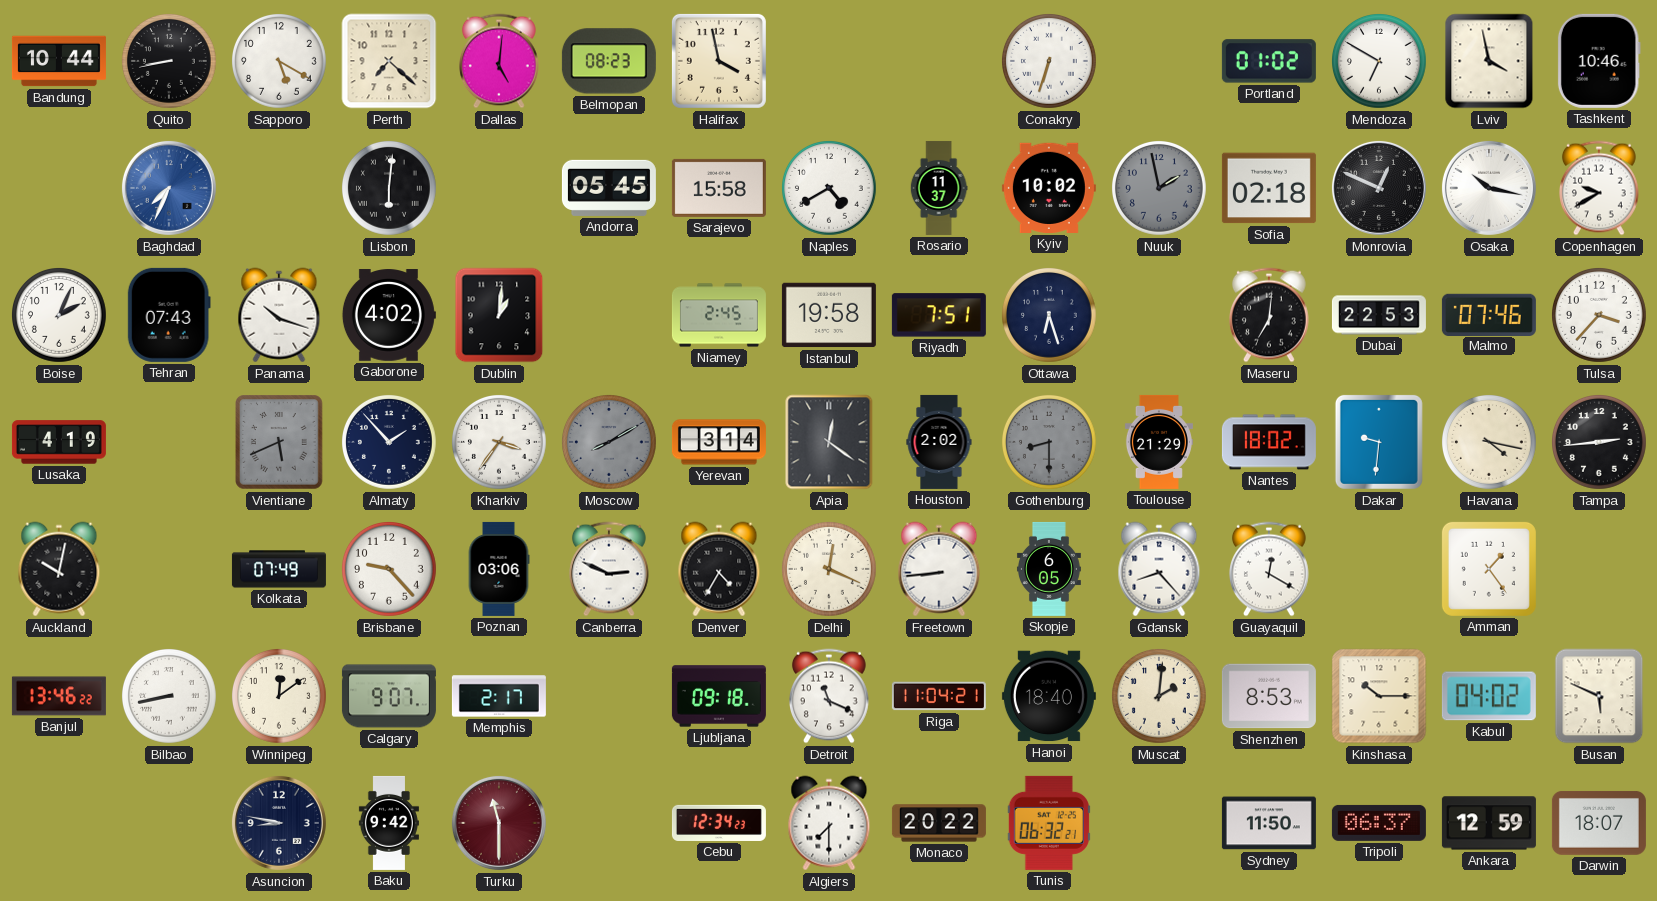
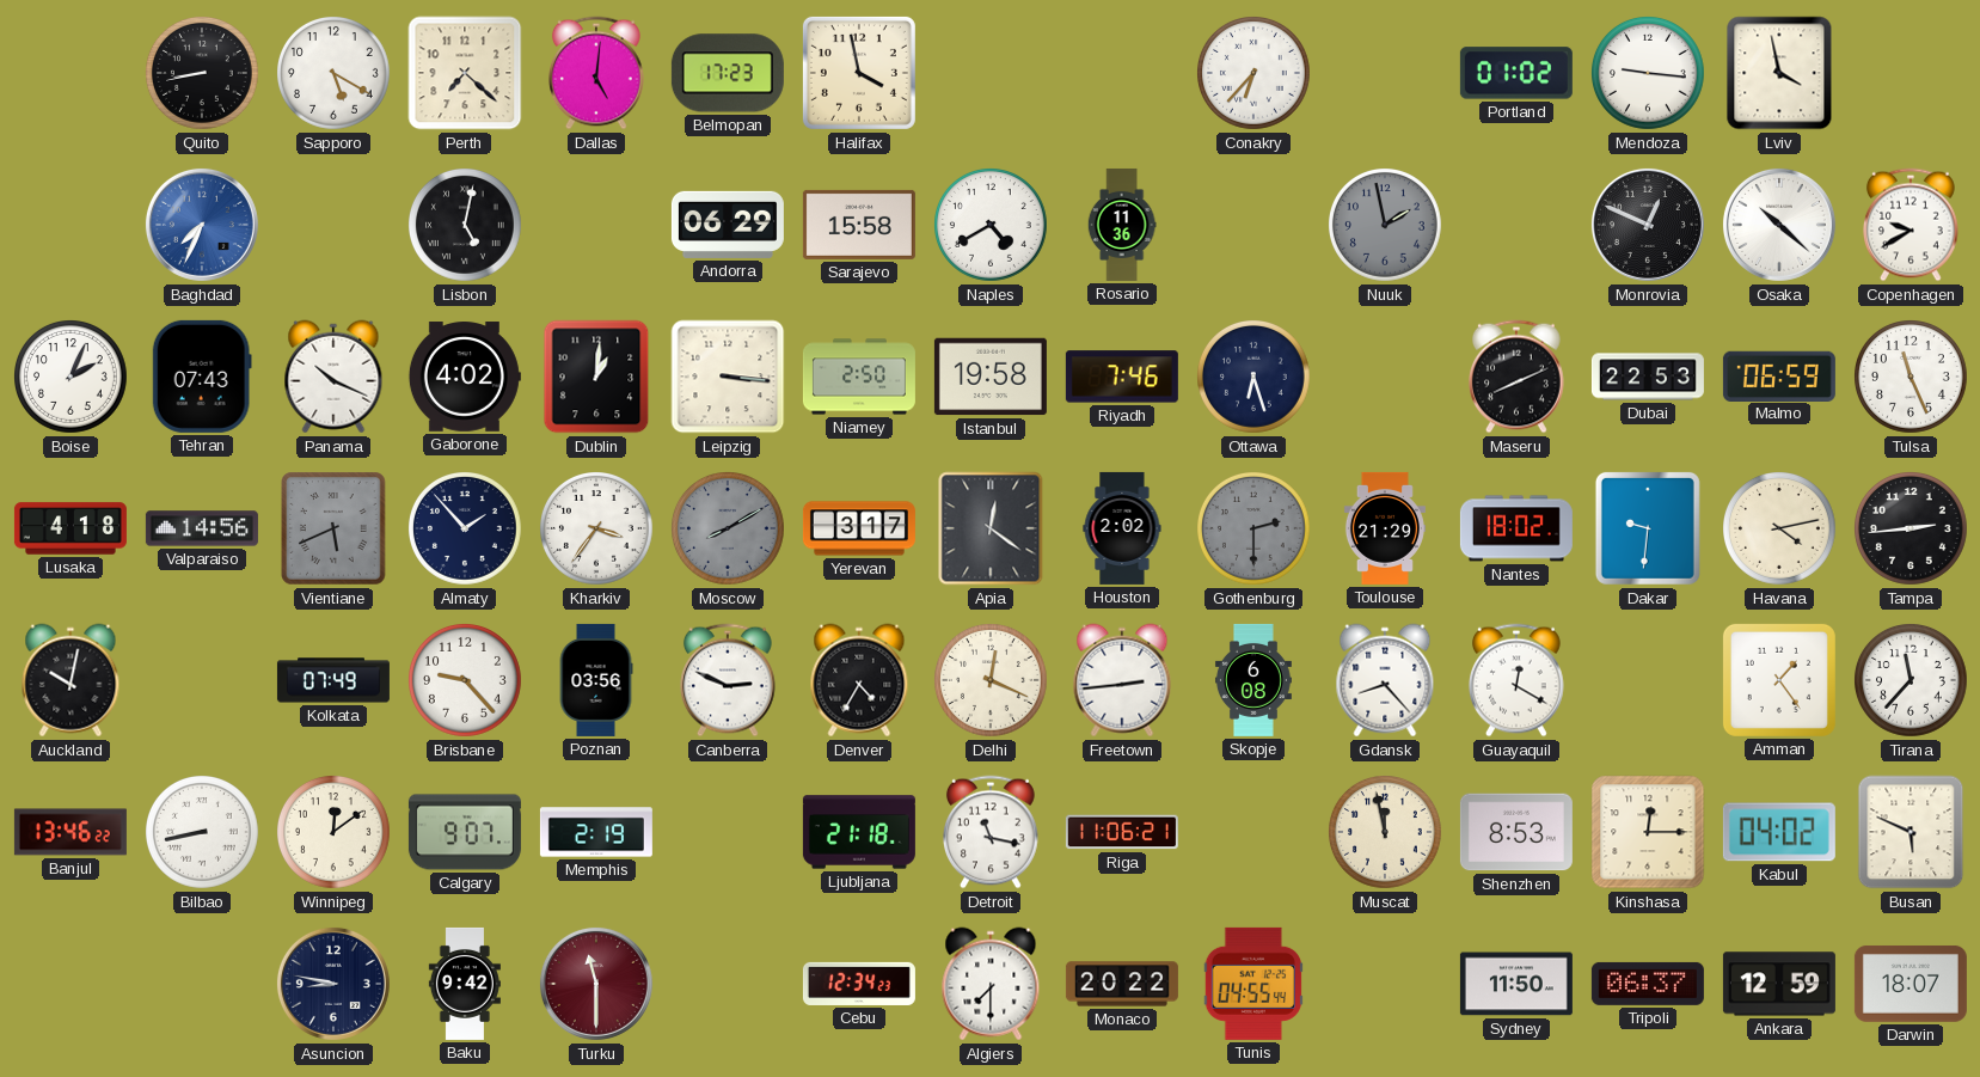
Bandung: 10:44 -> none (59, 61)
Belmopan: 08:23 -> 17:23 (728, 73)
Conakry: 6:33 -> 6:37 (1255, 74)
Mendoza: 6:50 -> 9:16 (1649, 74)
Tashkent: 10:46 -> none (1599, 61)
Lisbon: 6:01 -> 5:02 (466, 226)
Andorra: 05:45 -> 06:29 (728, 225)
Rosario: 11:37 -> 11:36 (1122, 225)
Kyiv: 10:02 -> none (1049, 188)
Sofia: 02:18 -> none (1269, 188)
Osaka: 10:17 -> 10:22 (1779, 225)
Panama: 10:18 -> 10:19 (333, 377)
Leipzig: none -> 3:16 (728, 377)
Niamey: 2:45 -> 2:50 (859, 377)
Riyadh: 7:51 -> 7:46 (1122, 377)
Maseru: 7:01 -> 8:11 (1518, 377)
Malmo: 07:46 -> 06:59 (1779, 375)
Tulsa: 3:37 -> 11:26 (1912, 378)
Lusaka: 4:19 -> 4:18 (71, 528)
Valparaiso: none -> 14:56 (202, 528)
Yerevan: 3:14 -> 3:17 (859, 528)
Gothenburg: 8:30 -> 2:30 (1255, 530)
Havana: 4:17 -> 4:13 (1780, 530)
Poznan: 03:06 -> 03:56 (596, 680)
Freetown: 8:44 -> 2:44 (1122, 680)
Skopje: 6:05 -> 6:08 (1253, 680)
Tirana: none -> 11:37 (1912, 681)
Memphis: 2:17 -> 2:19 (596, 832)
Ljubljana: 09:18 -> 21:18 (859, 832)
Detroit: 11:19 -> 11:17 (992, 832)
Riga: 11:04 -> 11:06 (1122, 832)
Hanoi: 18:40 -> none (1049, 696)
Muscat: 2:01 -> 11:58 (1386, 833)
Kinshasa: 10:15 -> 12:15 (1648, 832)
Tunis: 06:32 -> 04:55 (1253, 984)
